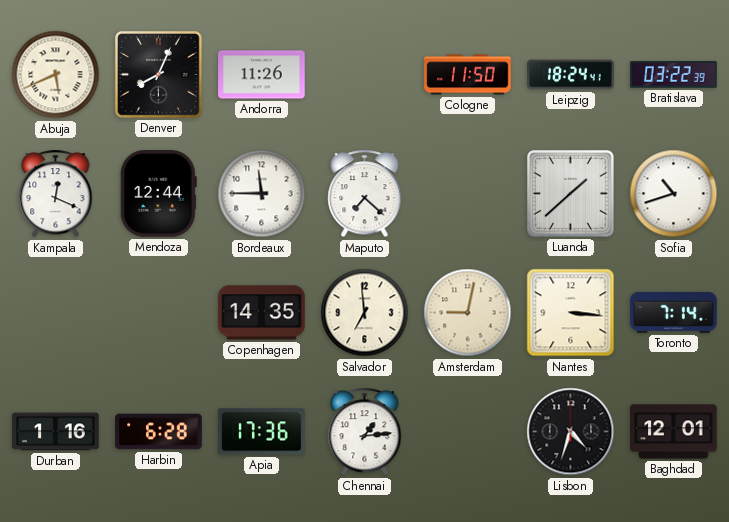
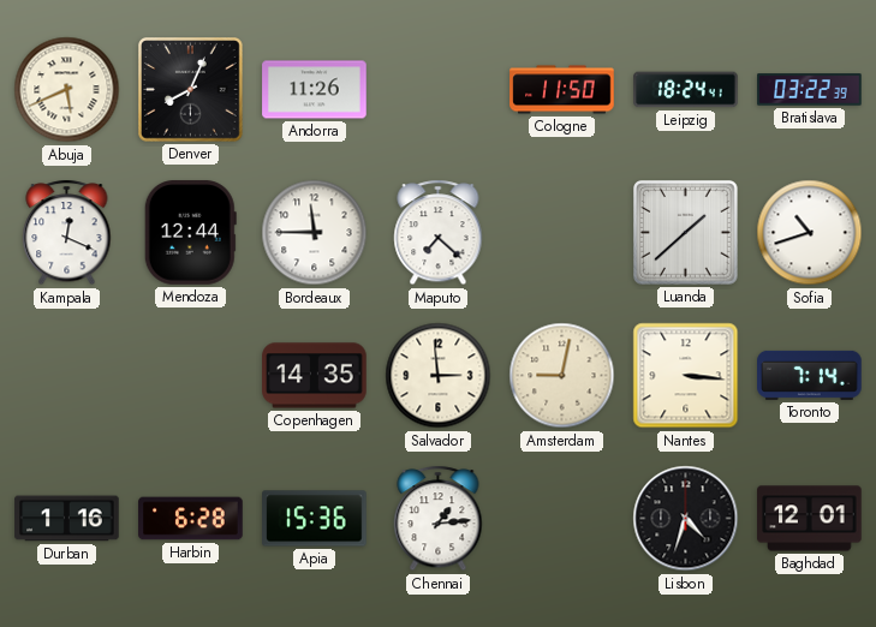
Salvador: 6:59 -> 2:59 (439, 376)
Apia: 17:36 -> 15:36 (315, 519)
